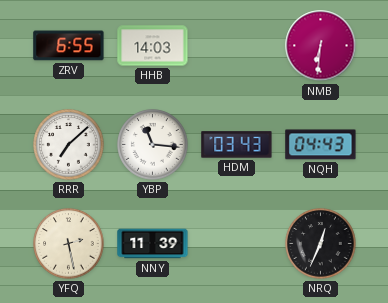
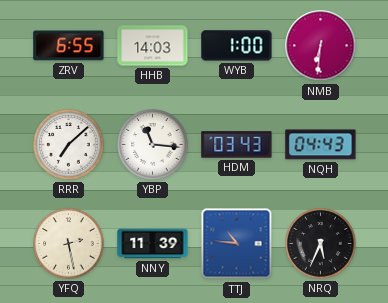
WYB: none -> 1:00 (237, 46)
TTJ: none -> 10:46 (237, 244)
NRQ: 12:34 -> 5:34 (321, 244)
